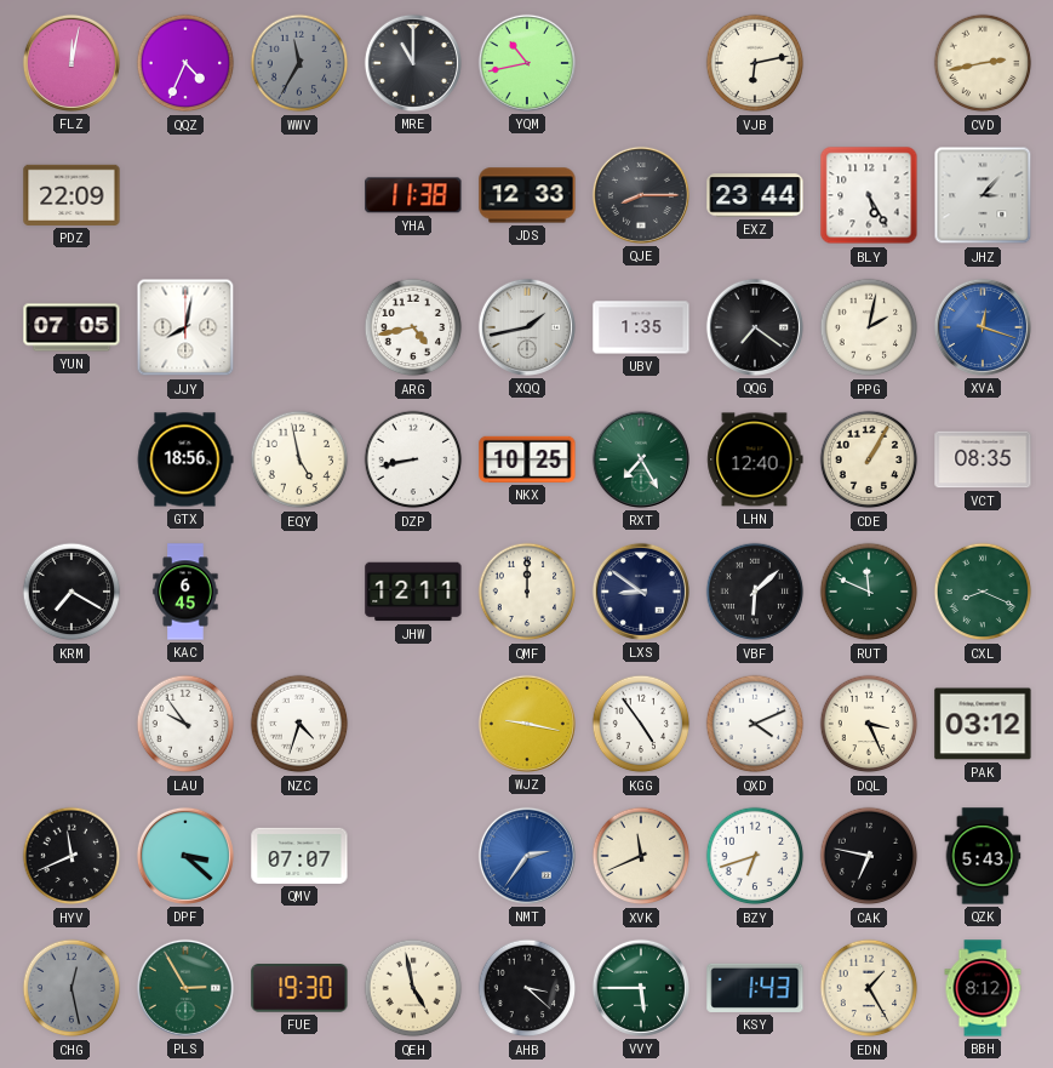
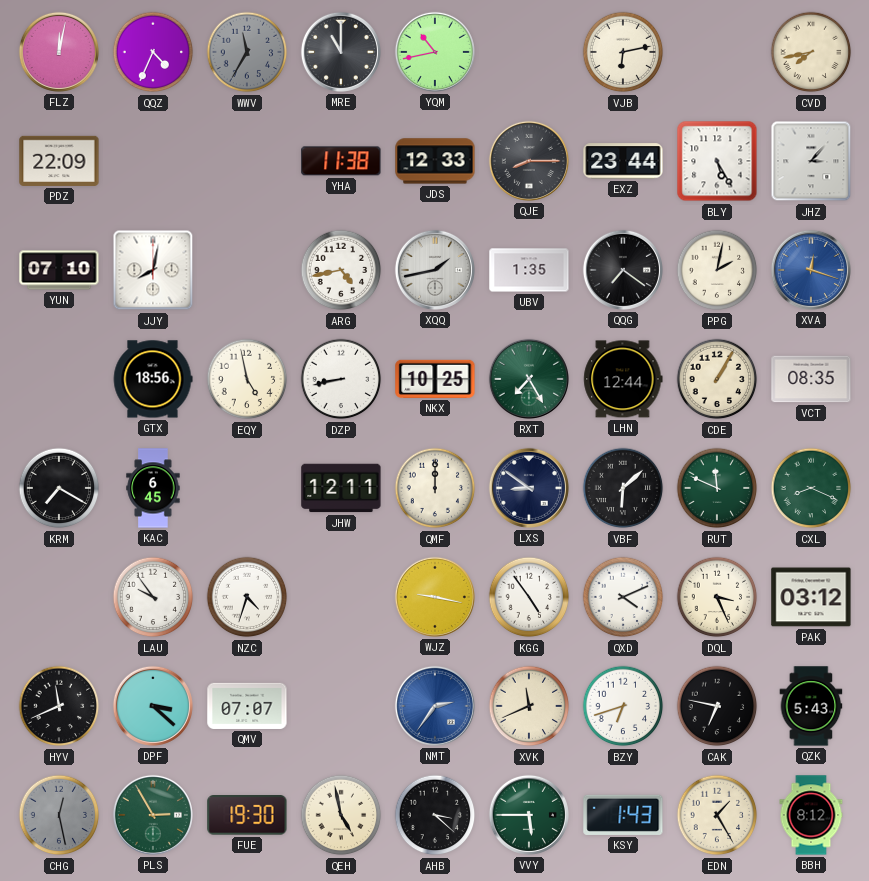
CVD: 2:43 -> 7:43 (811, 52)
YUN: 07:05 -> 07:10 (59, 270)
LHN: 12:40 -> 12:44 (623, 379)
